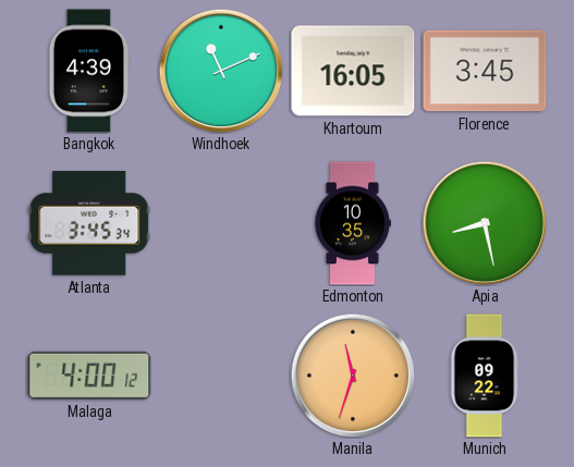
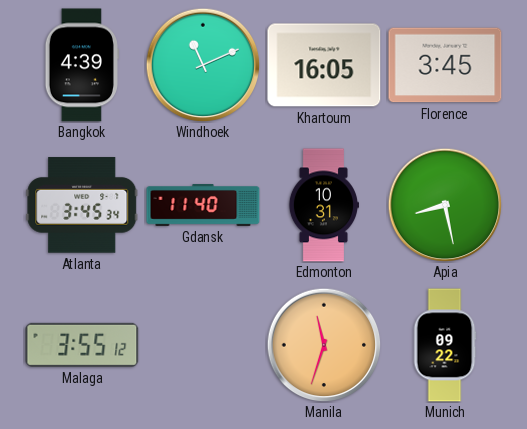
Gdansk: none -> 11:40 (203, 206)
Edmonton: 10:35 -> 10:31 (323, 205)
Malaga: 4:00 -> 3:55 (82, 345)
